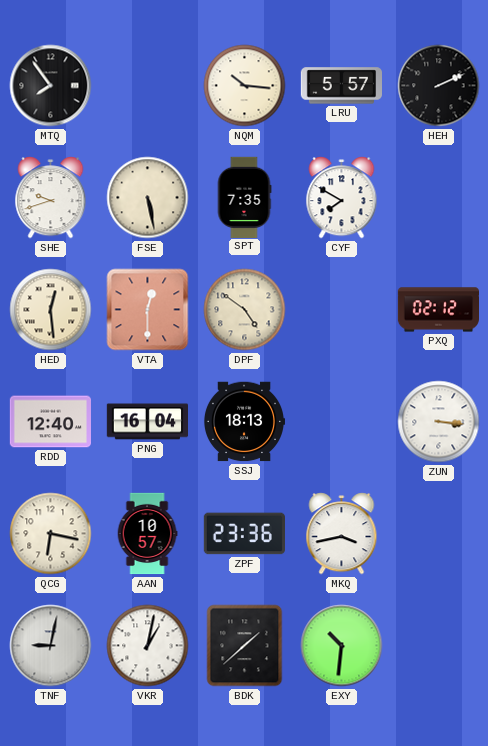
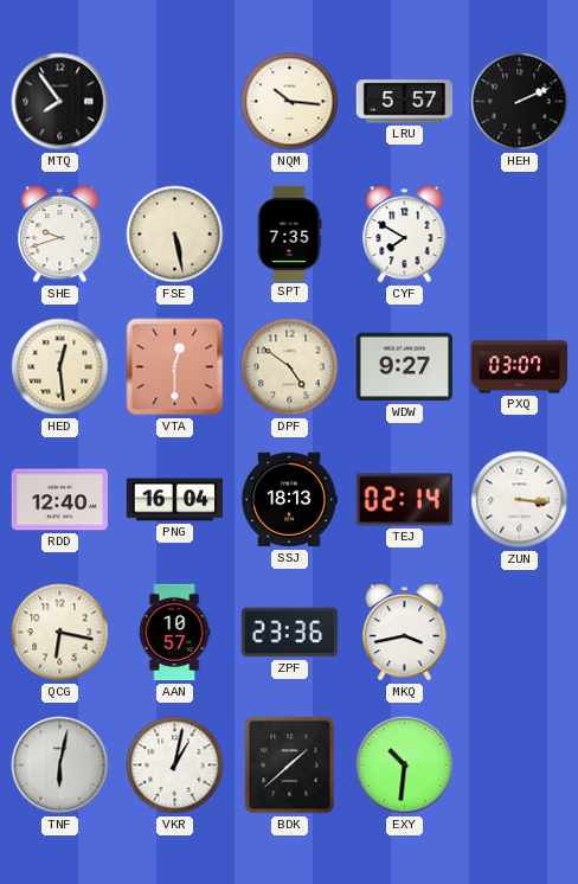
WDW: none -> 9:27 (404, 367)
PXQ: 02:12 -> 03:07 (519, 367)
TEJ: none -> 02:14 (404, 500)
TNF: 9:02 -> 6:02 (60, 766)
